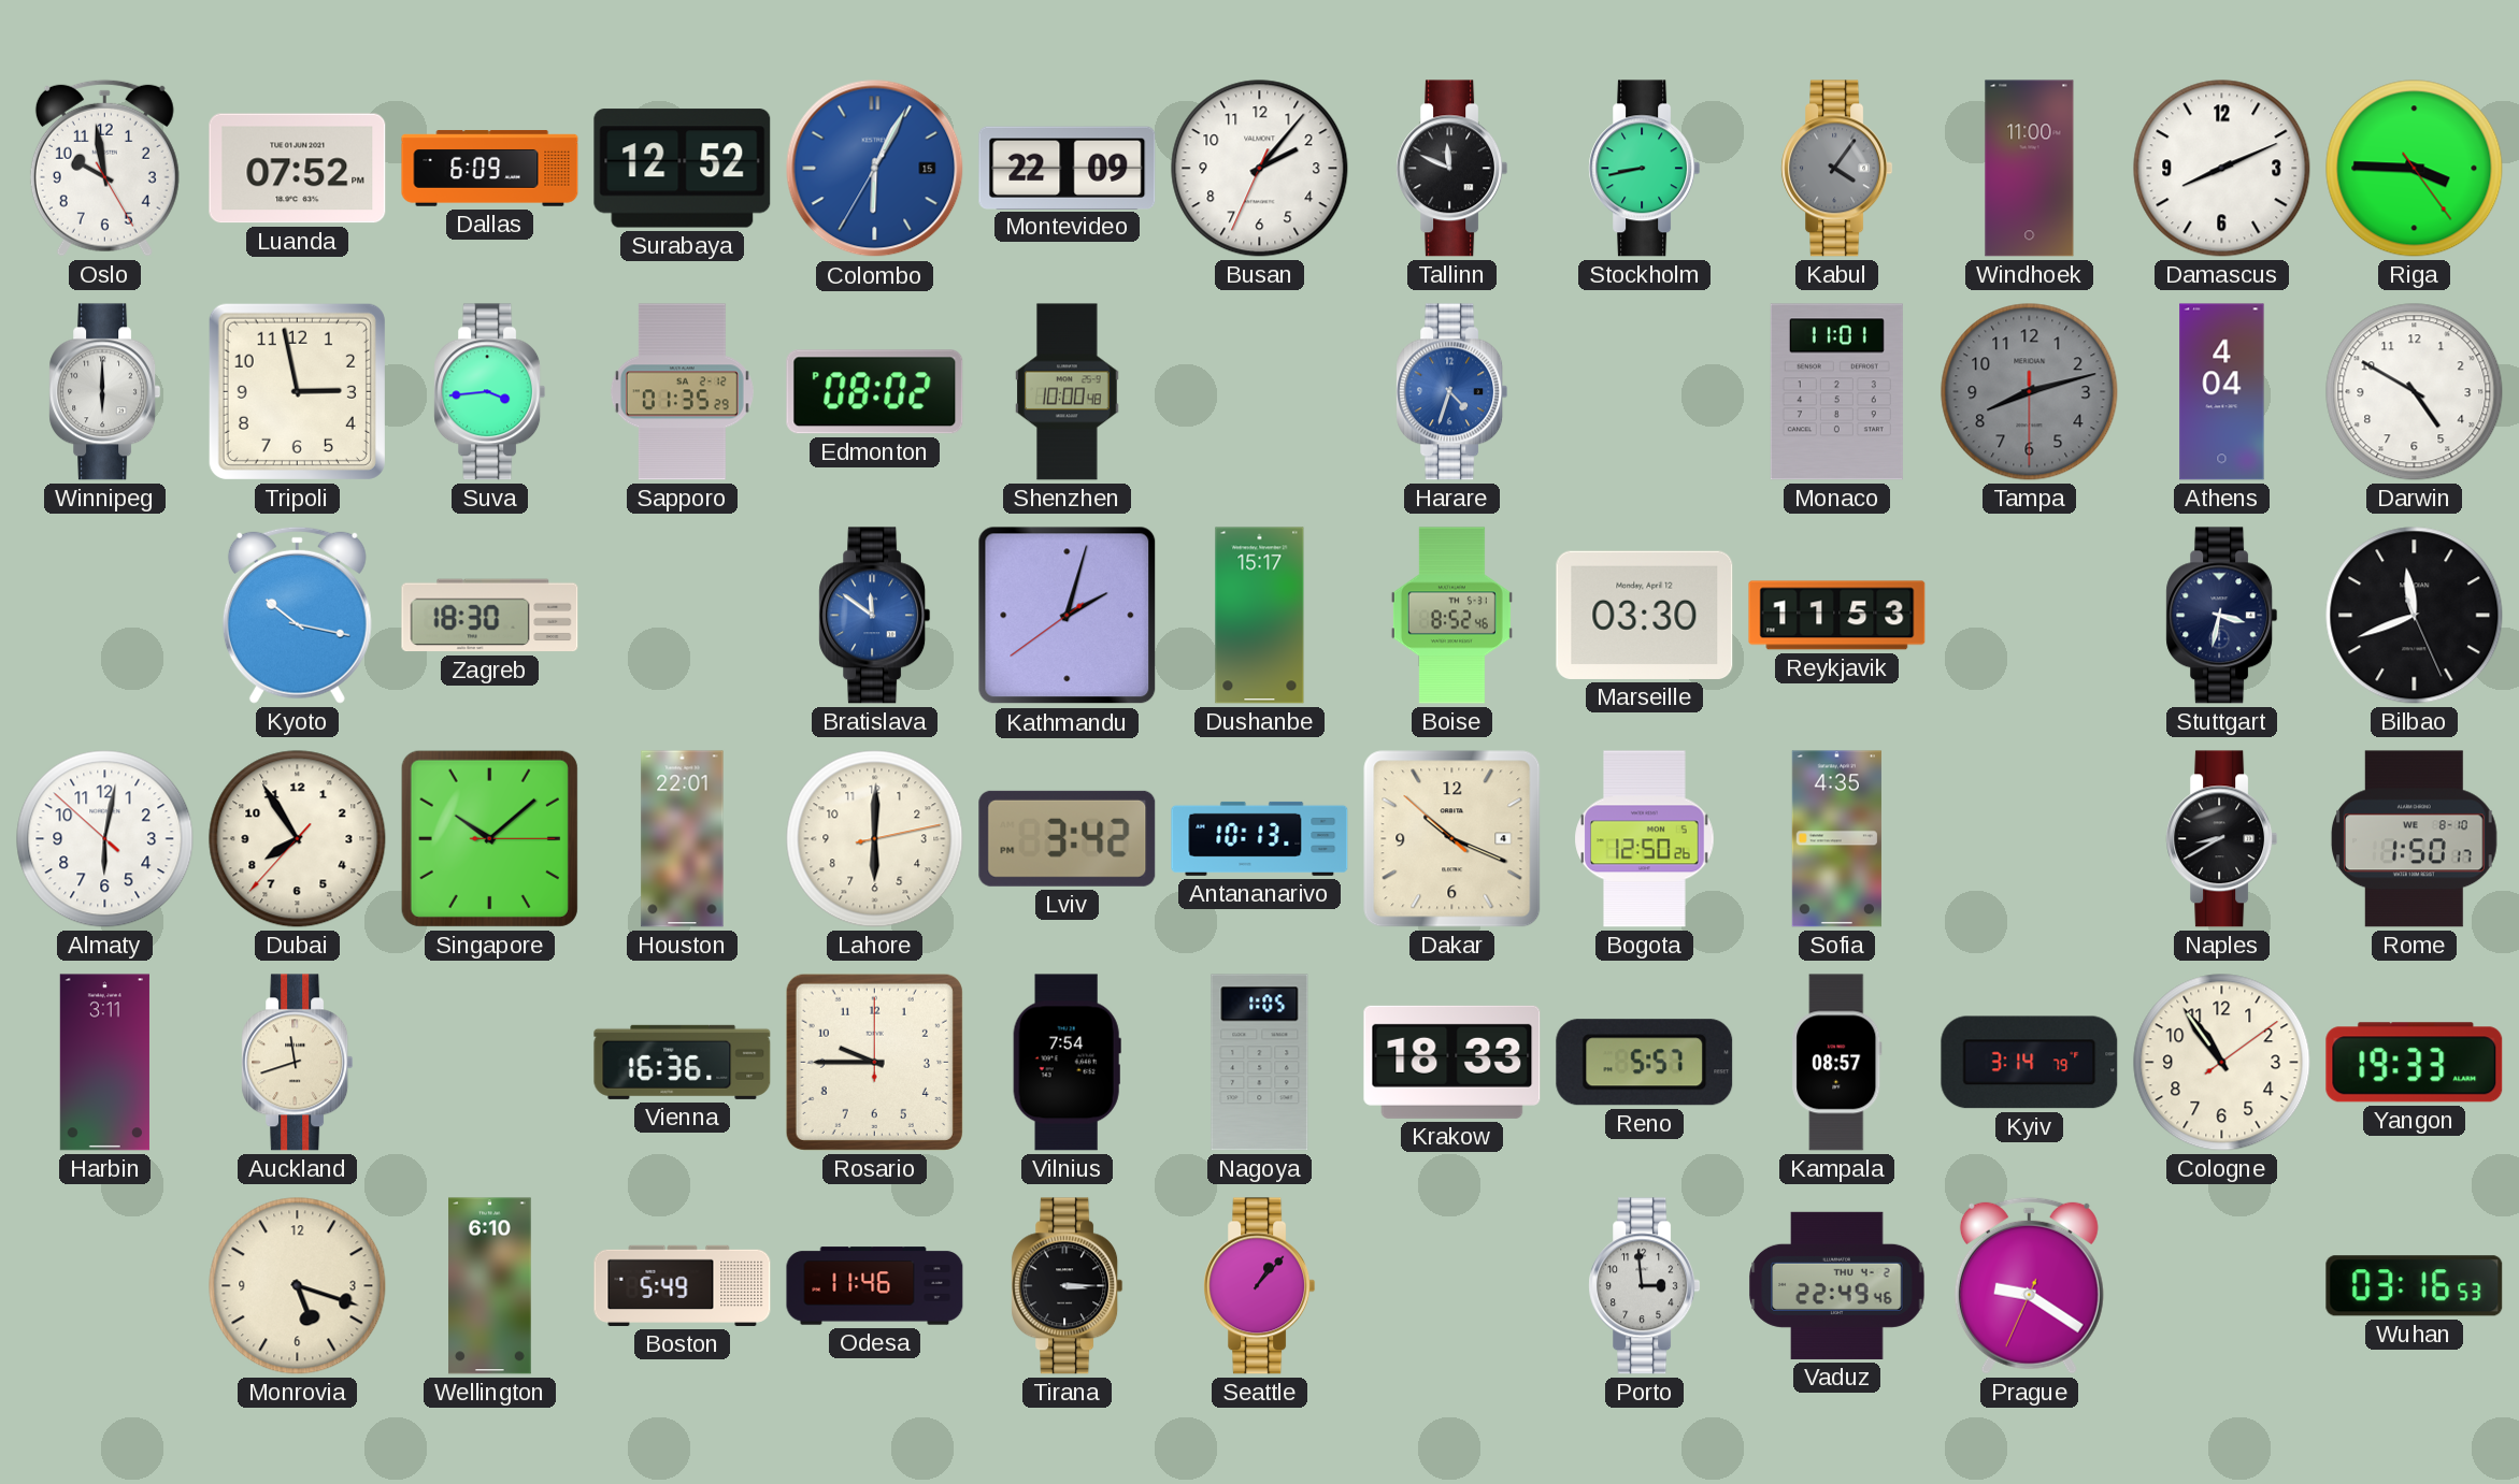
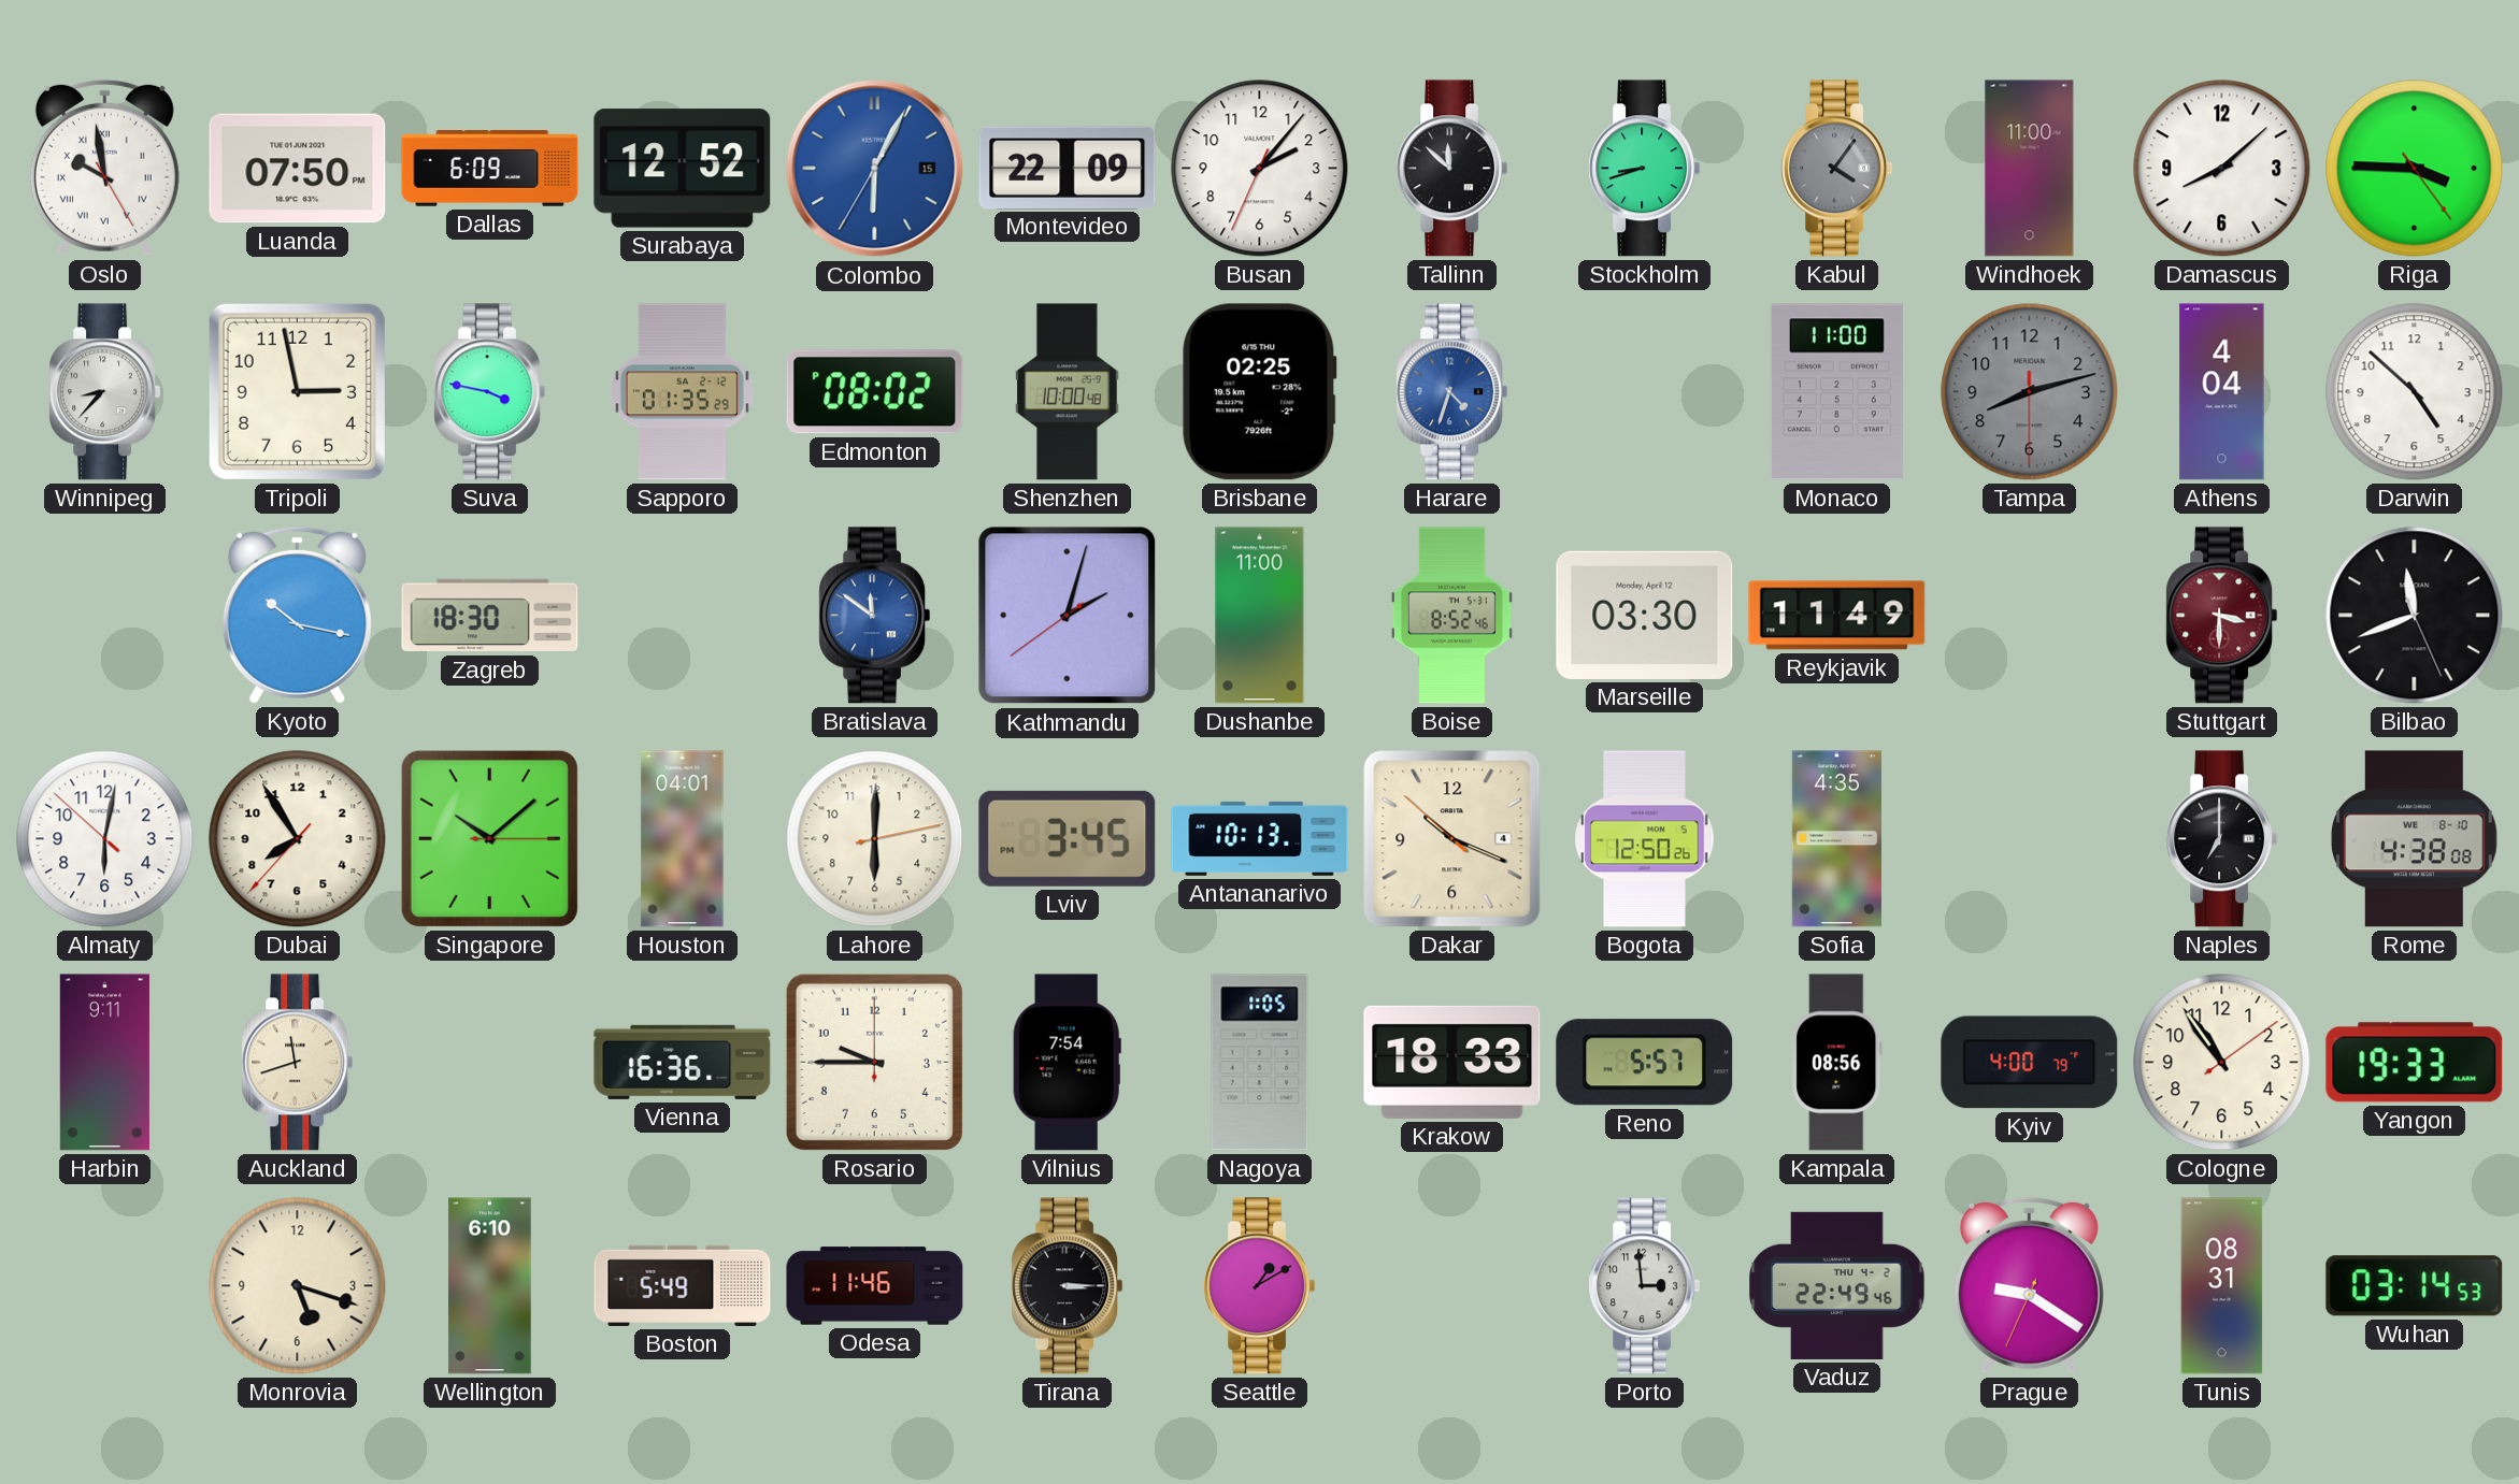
Oslo numerals: Arabic -> Roman (104, 168)
Luanda: 07:52 -> 07:50 (298, 169)
Tallinn: 11:49 -> 11:52 (1452, 169)
Stockholm: 8:43 -> 8:42 (1645, 169)
Damascus: 8:11 -> 8:08 (2222, 169)
Winnipeg: 6:00 -> 8:37 (105, 392)
Suva: 3:44 -> 3:47 (490, 392)
Brisbane: none -> 02:25 (1260, 392)
Monaco: 11:01 -> 11:00 (1836, 392)
Darwin: 4:50 -> 4:52 (2415, 392)
Dushanbe: 15:17 -> 11:00 (1260, 616)
Reykjavik: 11:53 -> 11:49 (1837, 616)
Stuttgart: 3:32 -> 3:30 (2222, 616)
Stuttgart dial: navy -> burgundy (2222, 616)
Houston: 22:01 -> 04:01 (683, 839)
Lviv: 3:42 -> 3:45 (1068, 838)
Naples: 8:40 -> 7:00 (2222, 839)
Rome: 1:50 -> 4:38 (2415, 839)
Harbin: 3:11 -> 9:11 (104, 1063)
Kampala: 08:57 -> 08:56 (1837, 1063)
Kyiv: 3:14 -> 4:00 (2030, 1063)
Seattle: 1:07 -> 1:10 (1260, 1286)
Tunis: none -> 08:31 (2222, 1286)
Wuhan: 03:16 -> 03:14 (2415, 1286)
